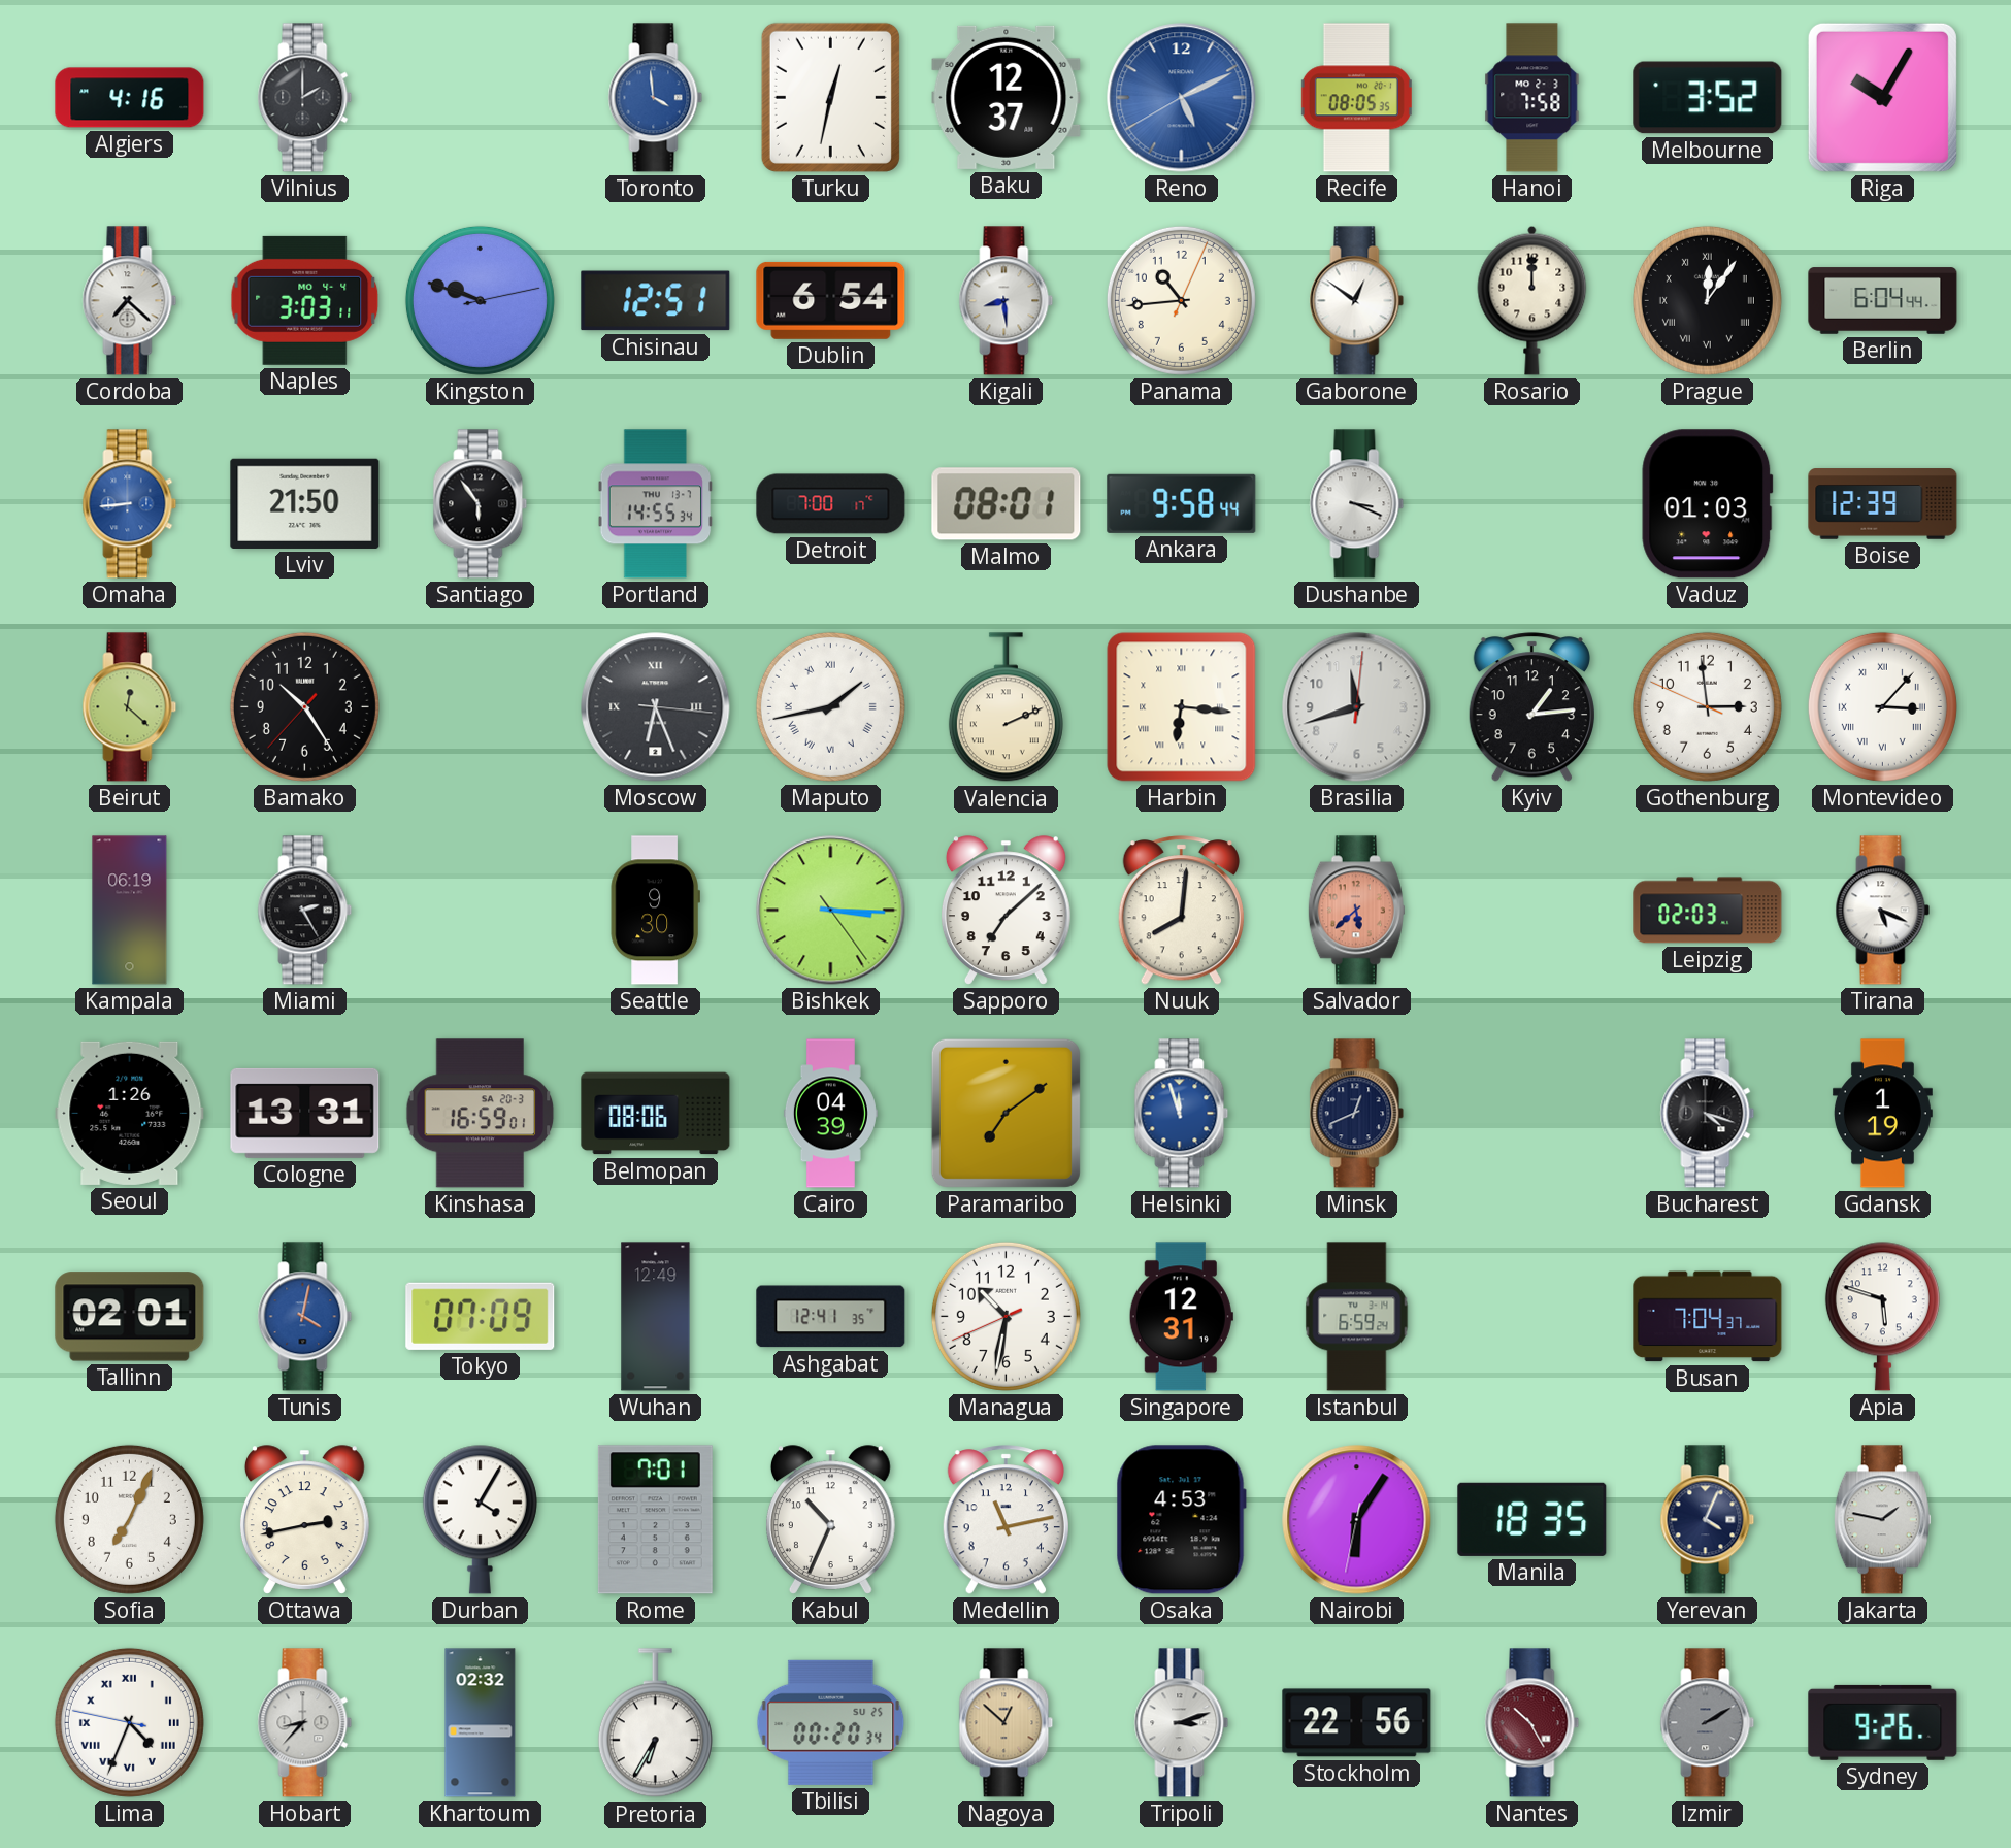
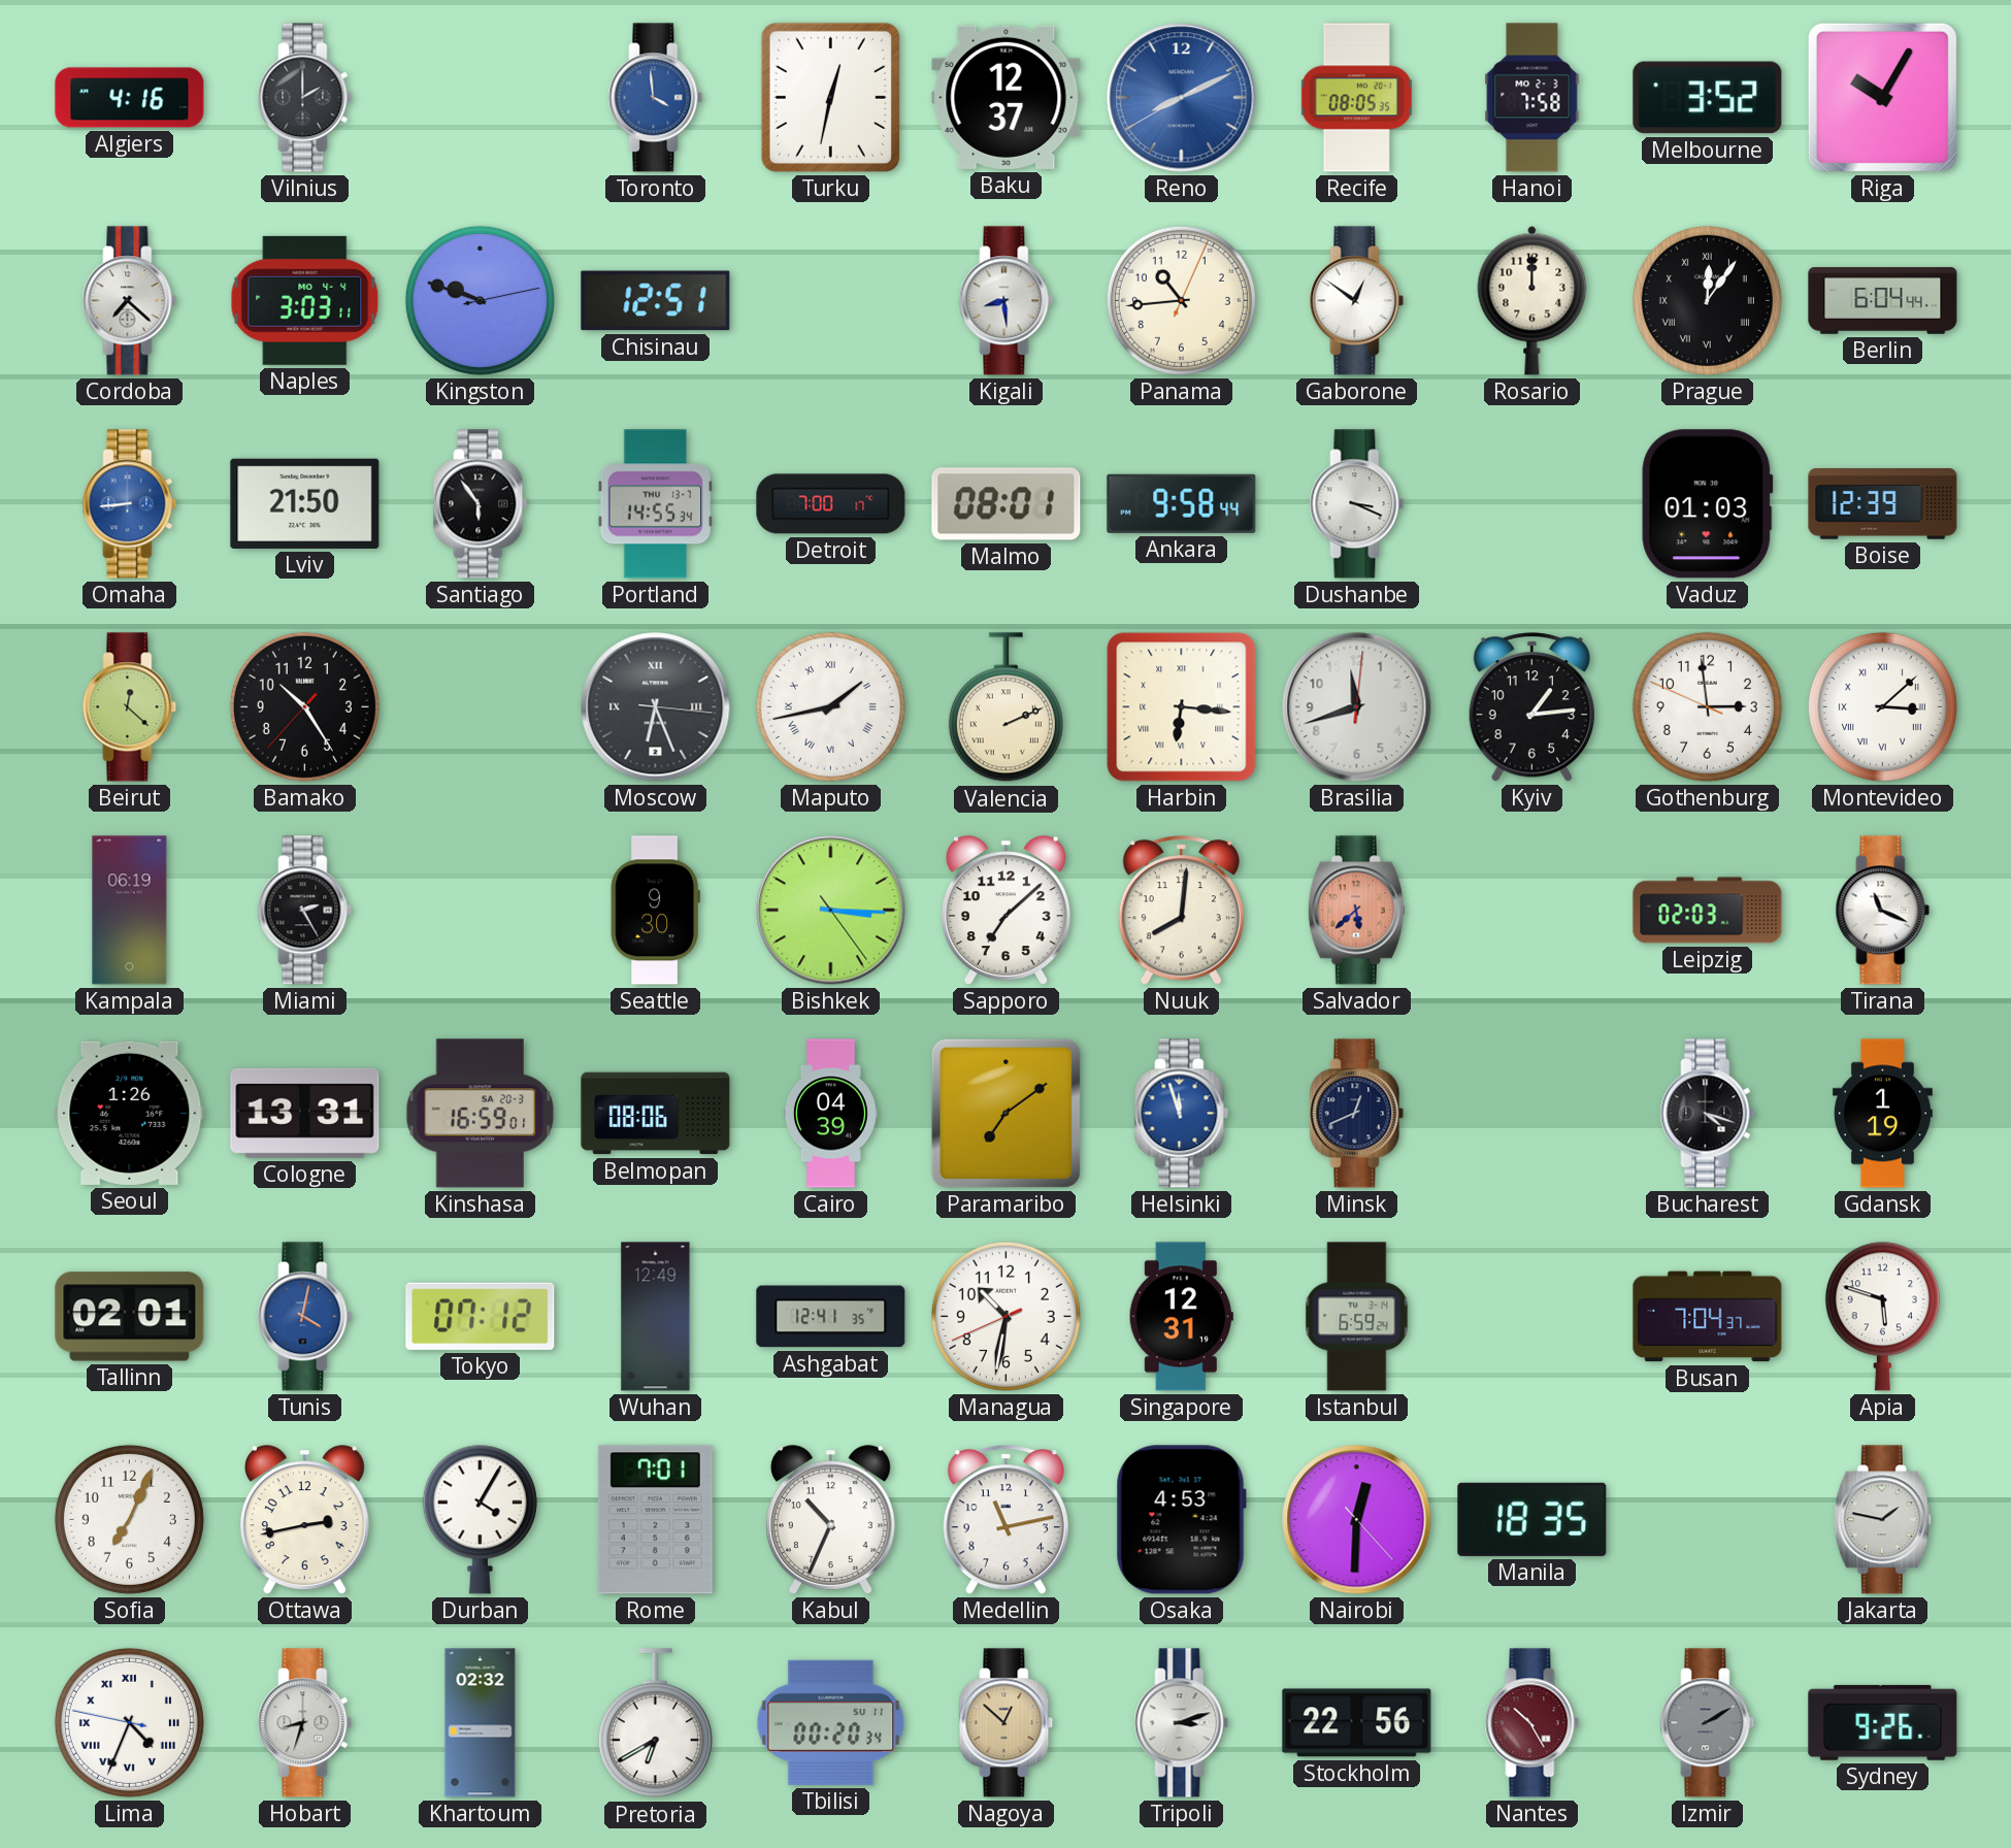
Reno: 5:10 -> 8:10 (1182, 98)
Dublin: 6:54 -> none (831, 300)
Montevideo: 3:07 -> 3:08 (1882, 706)
Tirana: 5:19 -> 11:19 (1883, 911)
Tokyo: 07:09 -> 07:12 (481, 1316)
Nairobi: 6:05 -> 12:30 (1357, 1520)
Yerevan: 4:04 -> none (1708, 1520)
Hobart: 8:37 -> 8:33 (305, 1723)
Pretoria: 6:35 -> 6:40 (655, 1723)
Tbilisi date: SU 25 -> SU 11 (831, 1722)
